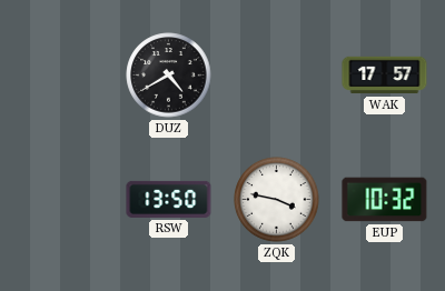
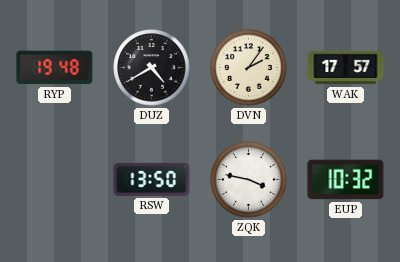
RYP: none -> 19:48 (55, 68)
DVN: none -> 2:06 (249, 68)
